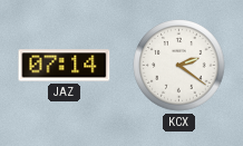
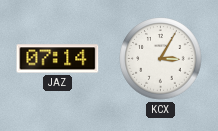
KCX: 2:21 -> 3:05 (161, 59)
